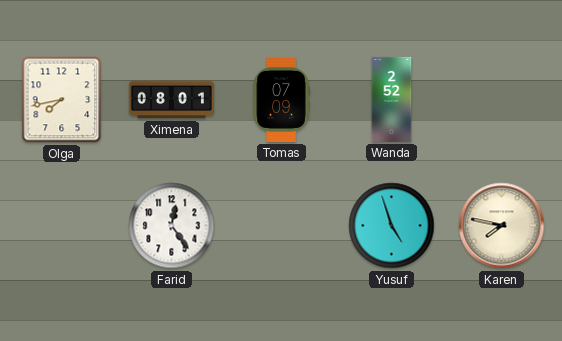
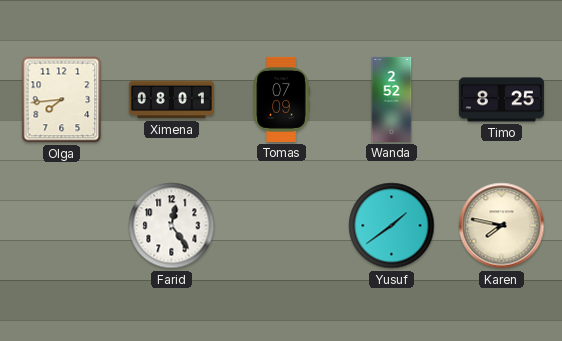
Olga: 7:43 -> 7:44 (62, 100)
Timo: none -> 8:25 (501, 100)
Yusuf: 4:57 -> 1:39 (392, 226)
